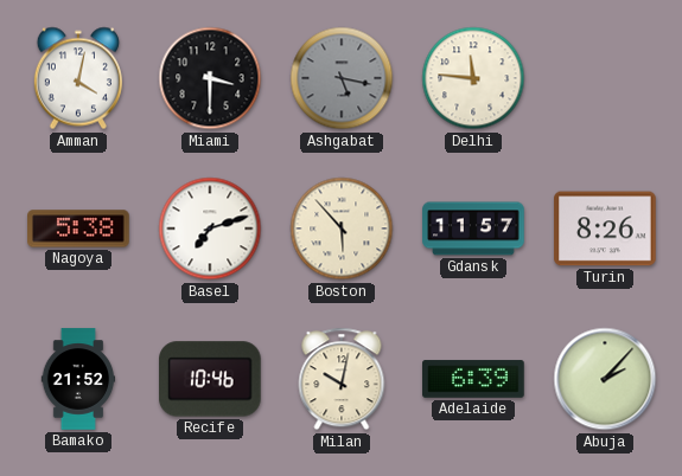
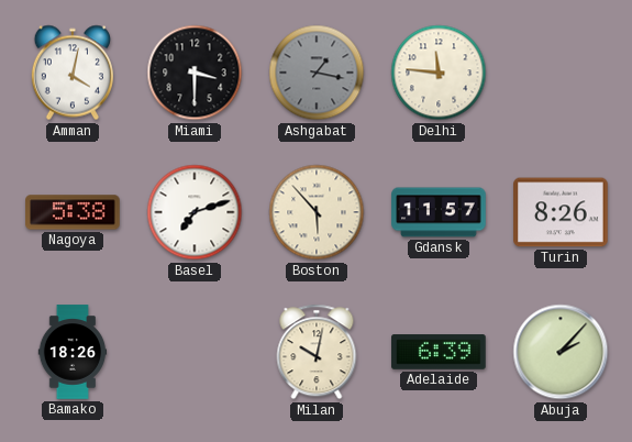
Ashgabat: 5:17 -> 1:17 (317, 73)
Bamako: 21:52 -> 18:26 (73, 352)
Recife: 10:46 -> none (210, 379)
